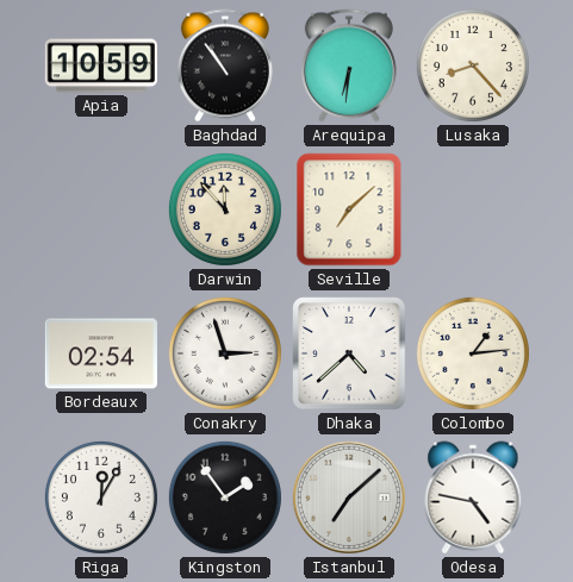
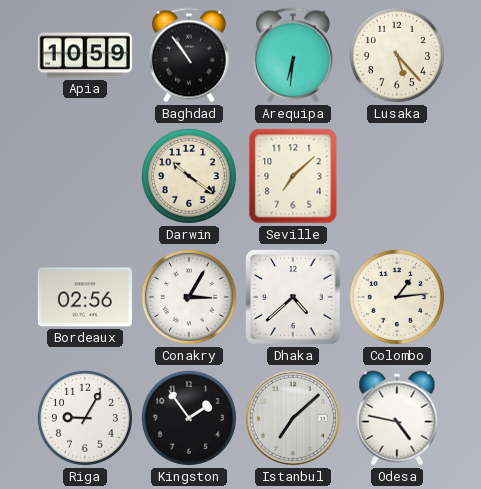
Lusaka: 8:23 -> 5:23 (397, 55)
Darwin: 11:53 -> 10:21 (189, 176)
Bordeaux: 02:54 -> 02:56 (85, 297)
Conakry: 2:57 -> 3:05 (189, 297)
Riga: 12:05 -> 9:05 (85, 418)
